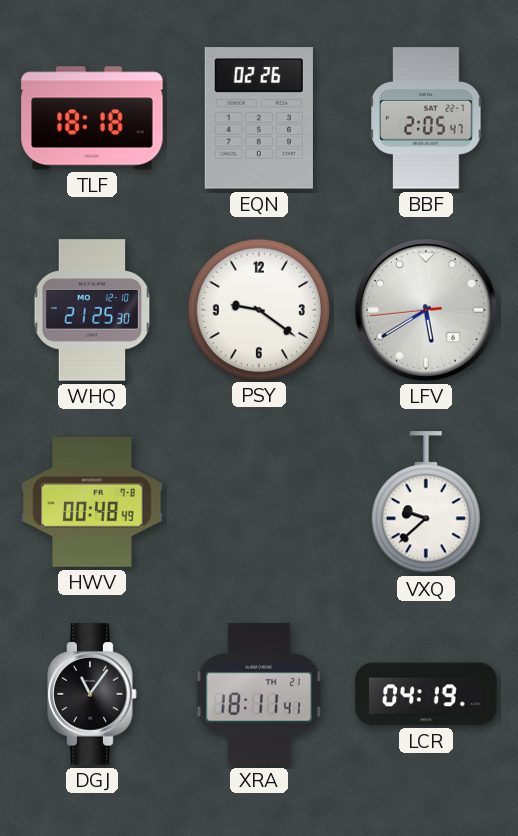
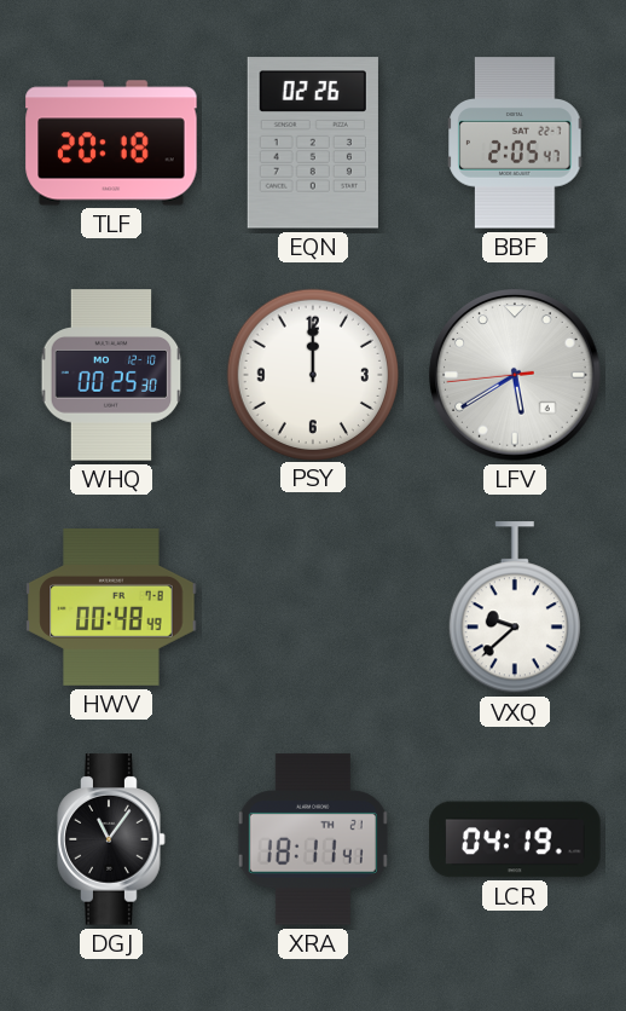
TLF: 18:18 -> 20:18 (111, 143)
WHQ: 21:25 -> 00:25 (111, 375)
PSY: 9:21 -> 12:00 (312, 374)
